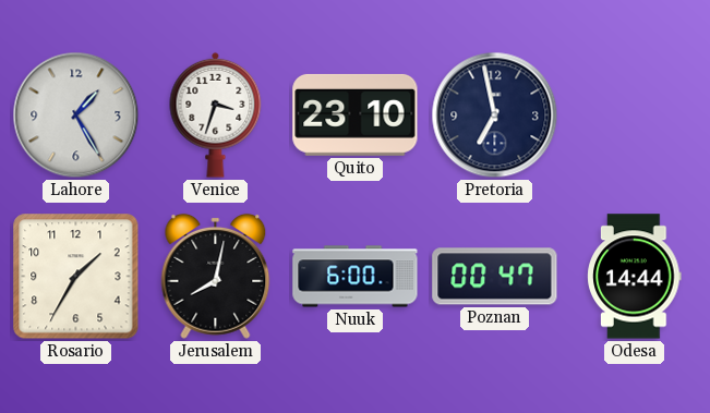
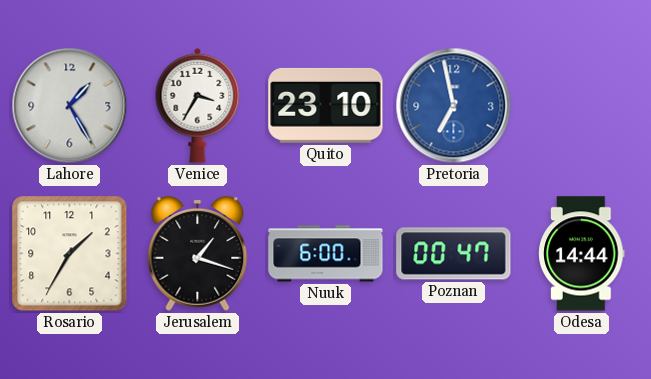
Venice: 3:33 -> 3:35 (198, 105)
Pretoria dial: navy -> blue (454, 106)
Jerusalem: 8:02 -> 1:18 (198, 253)
